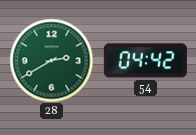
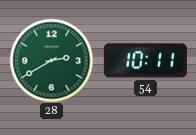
54: 04:42 -> 10:11 (145, 61)
